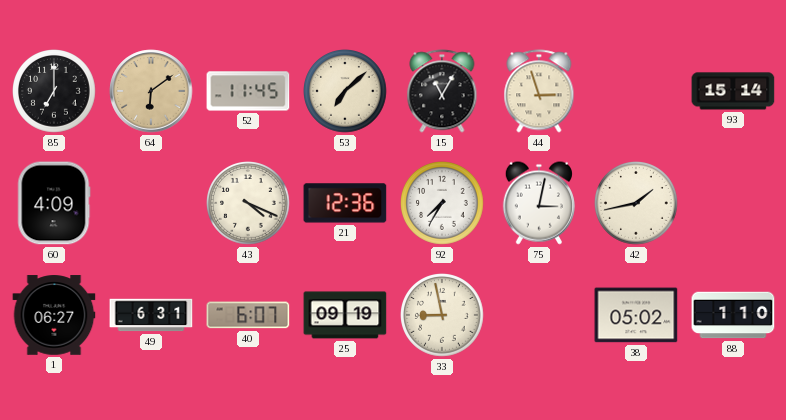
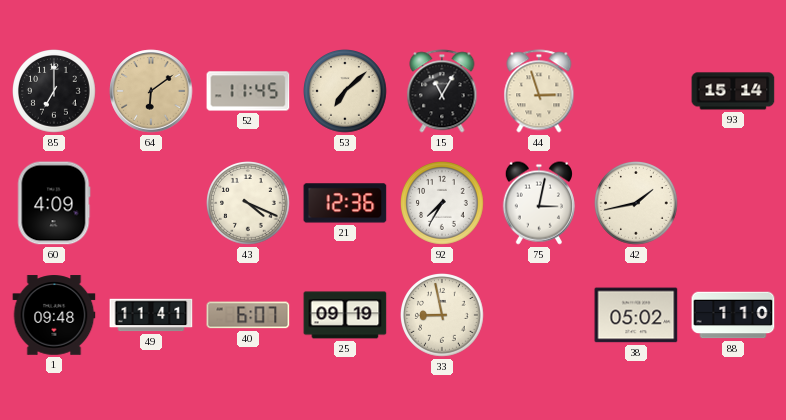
1: 06:27 -> 09:48 (54, 315)
49: 6:31 -> 11:41 (151, 315)
